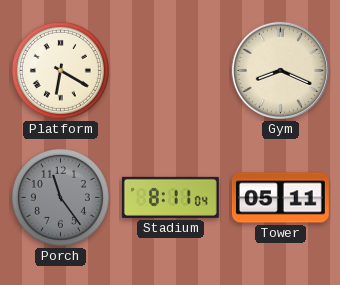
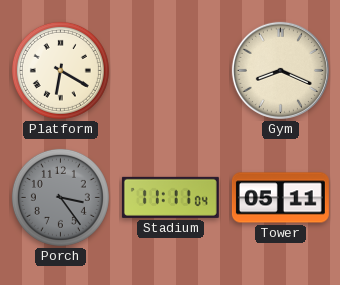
Porch: 11:24 -> 3:24 (60, 197)
Stadium: 8:11 -> 11:11 (170, 197)
